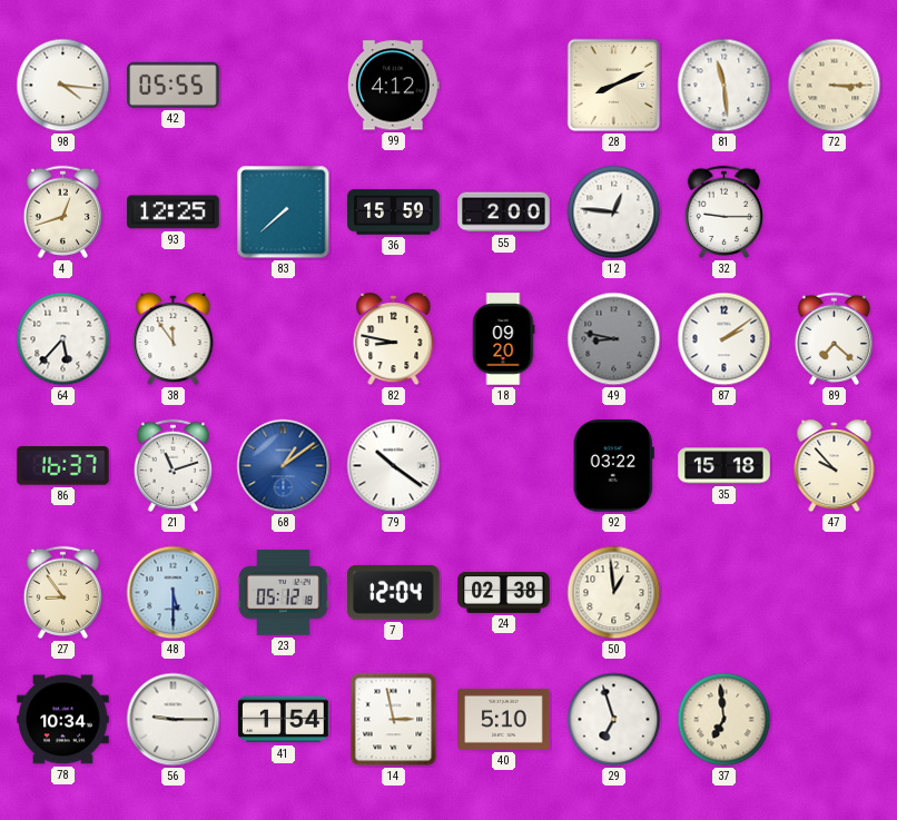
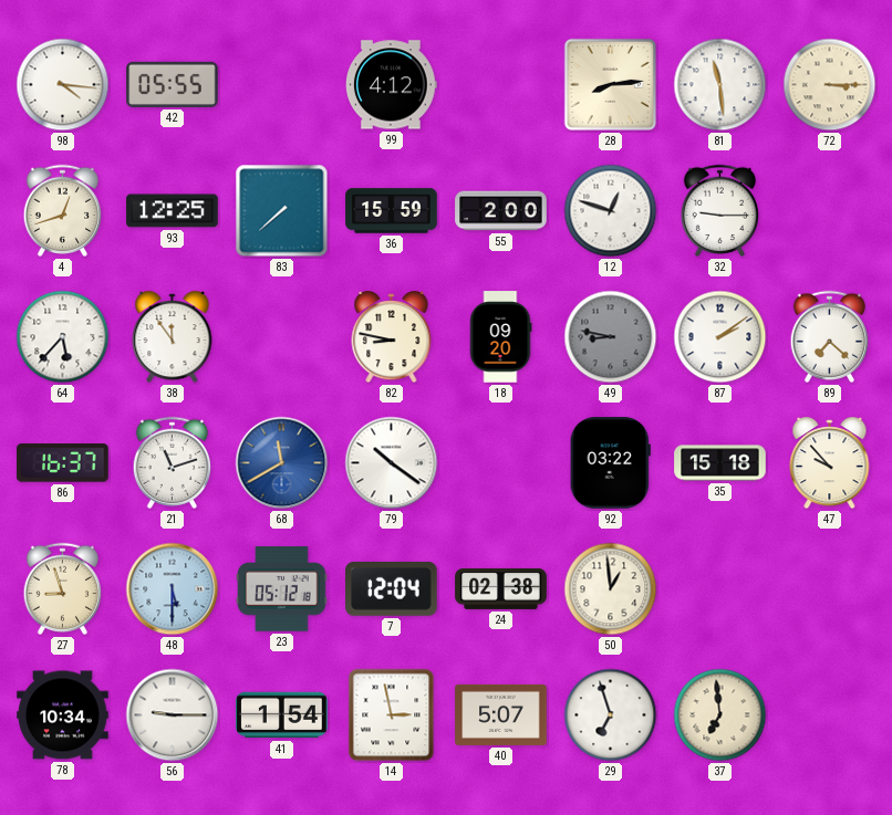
28: 8:11 -> 8:14 (610, 84)
12: 12:46 -> 12:48 (611, 211)
68: 1:09 -> 11:40 (282, 463)
27: 8:54 -> 8:57 (62, 588)
40: 5:10 -> 5:07 (501, 714)
